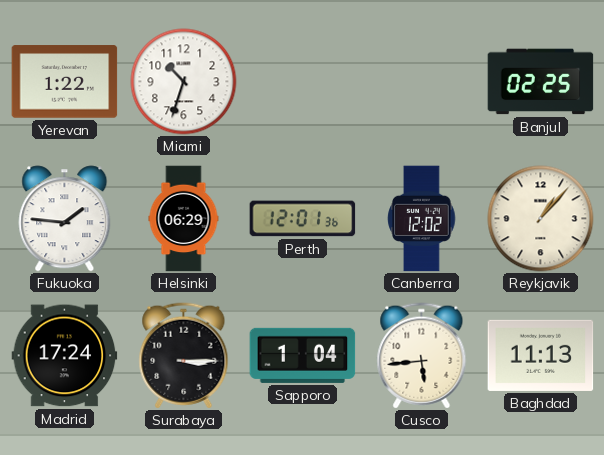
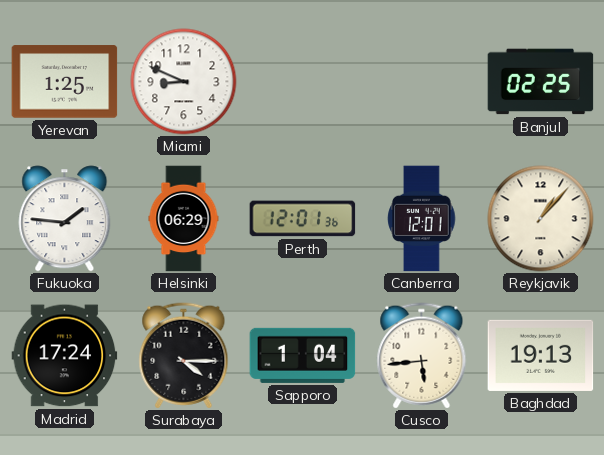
Yerevan: 1:22 -> 1:25 (65, 82)
Miami: 10:33 -> 8:49 (184, 82)
Canberra: 12:02 -> 12:01 (422, 219)
Surabaya: 3:15 -> 4:15 (184, 356)
Baghdad: 11:13 -> 19:13 (541, 355)
